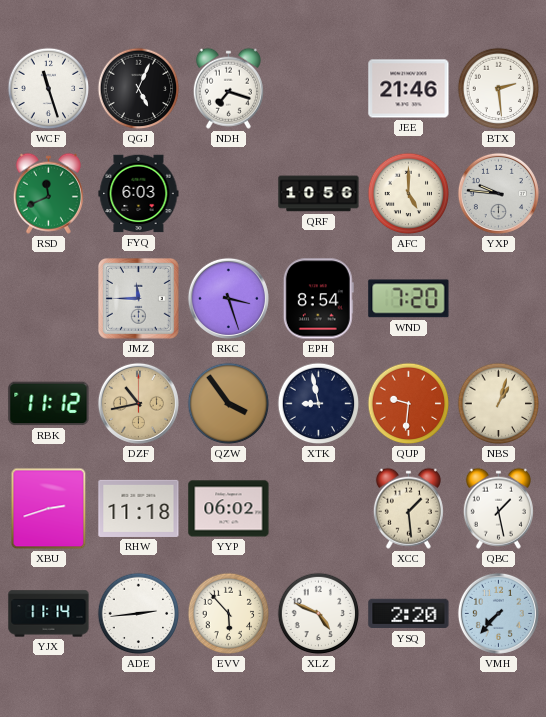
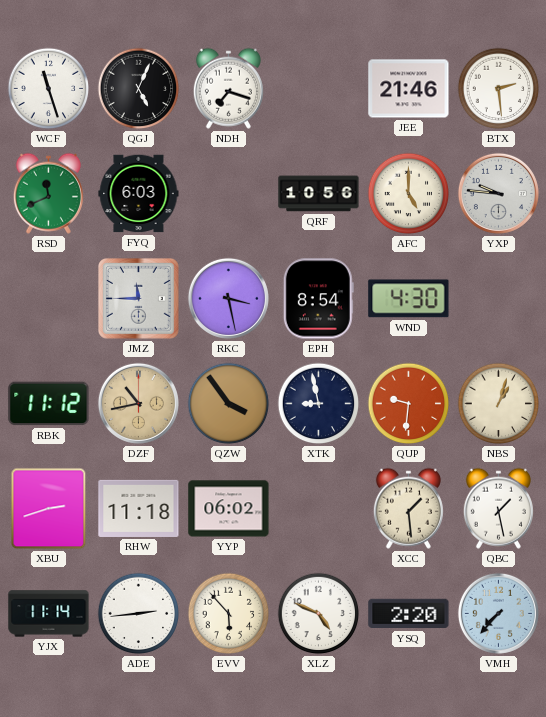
RKC: 3:27 -> 3:28 (228, 298)
WND: 7:20 -> 4:30 (409, 299)
